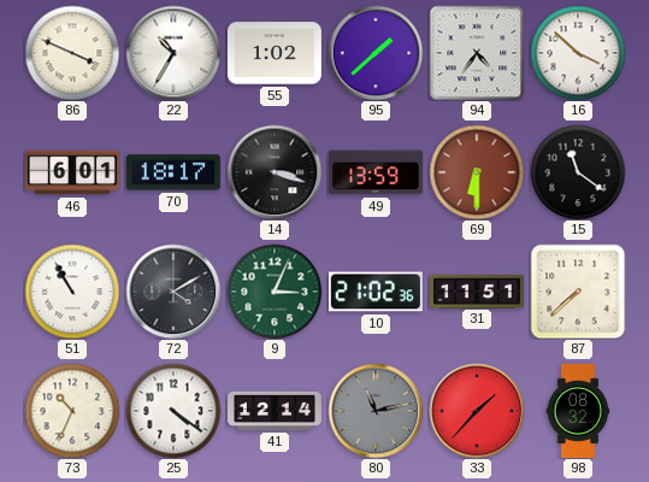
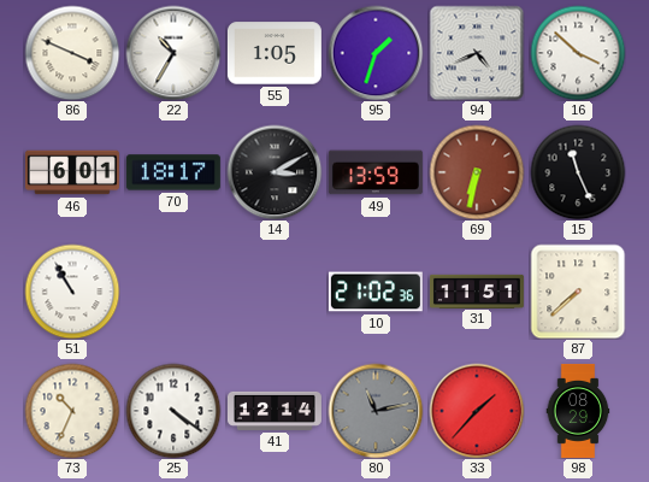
55: 1:02 -> 1:05 (275, 53)
95: 1:38 -> 1:33 (376, 53)
94: 4:36 -> 4:41 (477, 53)
14: 3:18 -> 3:10 (275, 172)
69: 6:30 -> 6:32 (477, 172)
15: 11:21 -> 11:26 (578, 172)
72: 4:10 -> none (173, 292)
9: 3:04 -> none (275, 292)
98: 08:32 -> 08:29 (578, 411)
